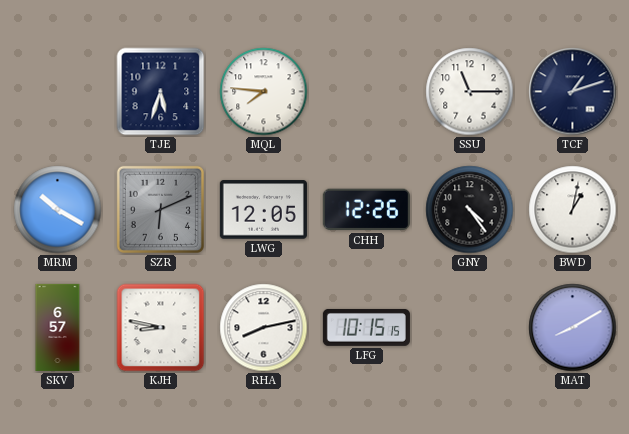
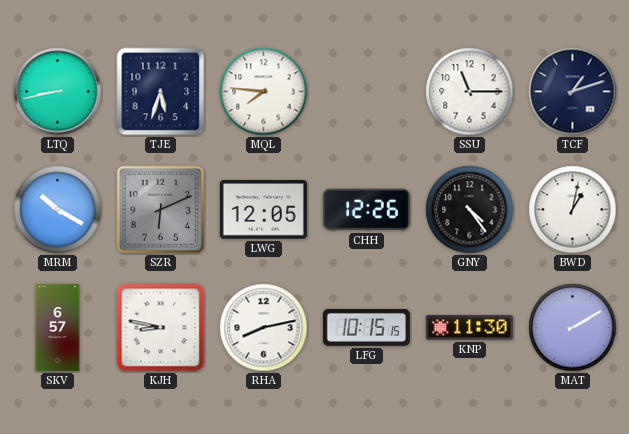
LTQ: none -> 8:43 (58, 92)
KNP: none -> 11:30 (469, 328)
MAT: 8:10 -> 2:10 (573, 328)
